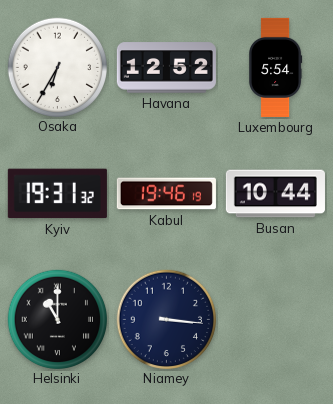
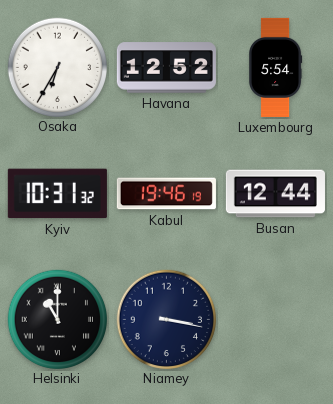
Kyiv: 19:31 -> 10:31 (57, 194)
Busan: 10:44 -> 12:44 (275, 194)
Niamey: 3:16 -> 3:17 (166, 319)
